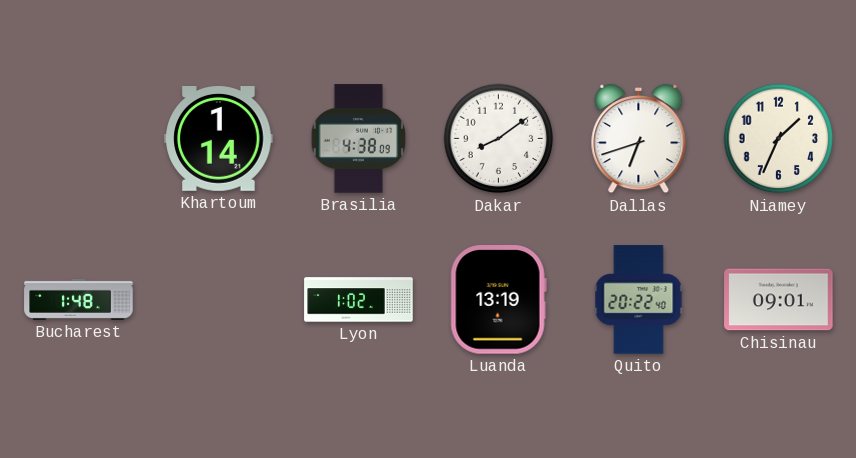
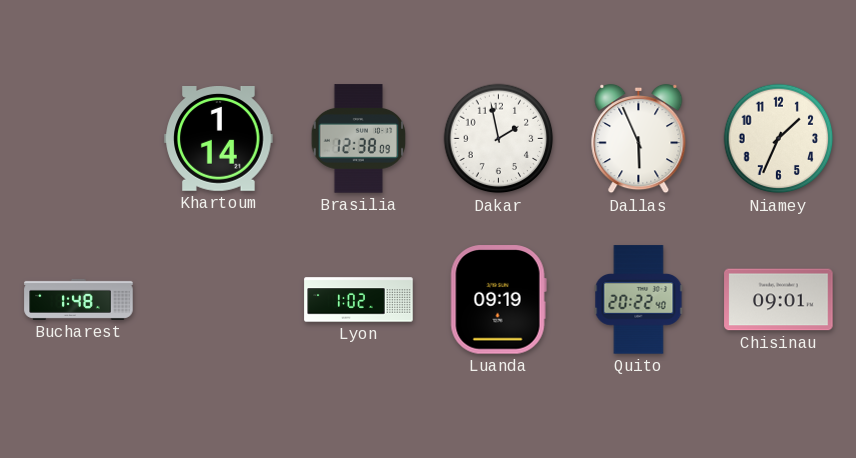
Brasilia: 4:38 -> 12:38 (359, 139)
Dakar: 8:09 -> 1:58 (499, 139)
Dallas: 6:42 -> 5:56 (639, 139)
Luanda: 13:19 -> 09:19 (498, 300)
